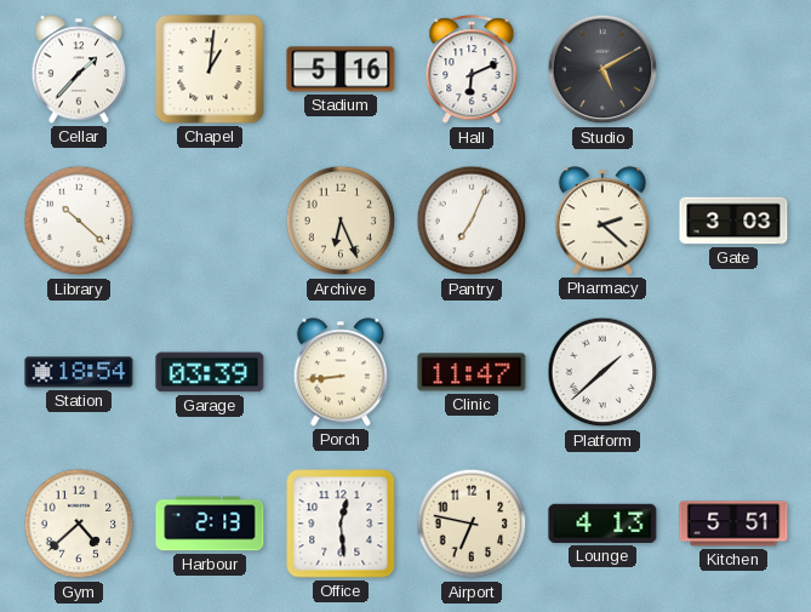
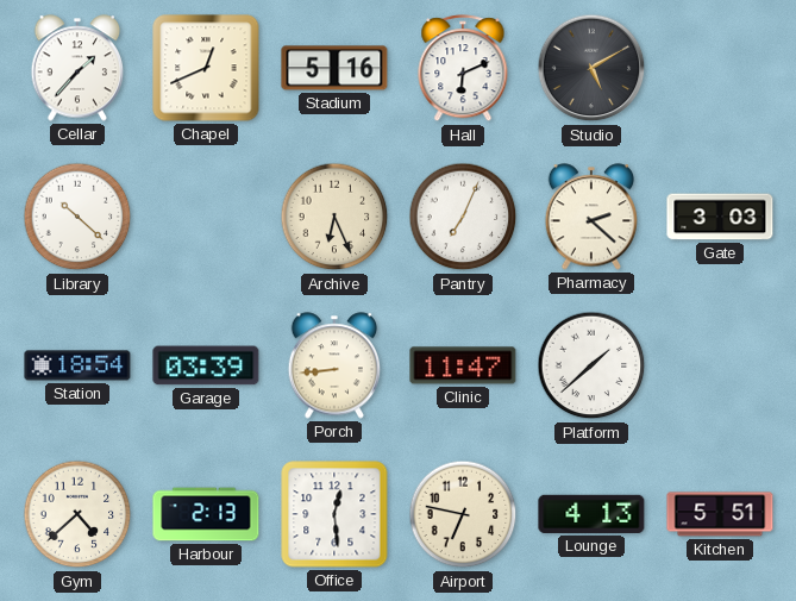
Chapel: 1:01 -> 12:41 (206, 68)
